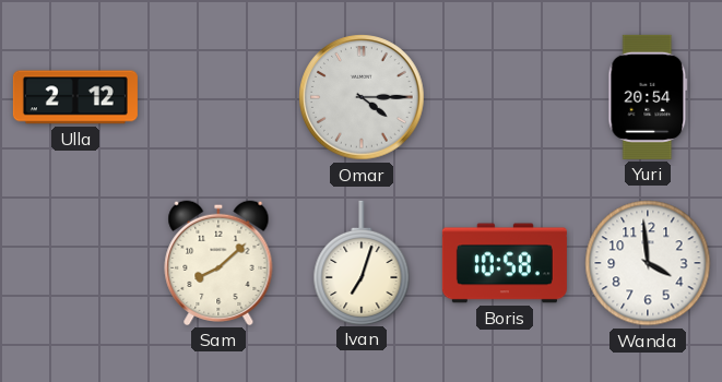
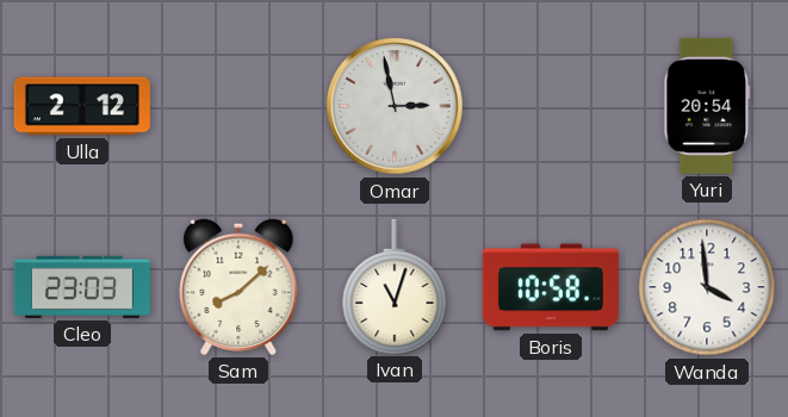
Omar: 4:15 -> 2:58 (396, 107)
Cleo: none -> 23:03 (82, 287)
Ivan: 7:03 -> 11:03 (395, 286)
